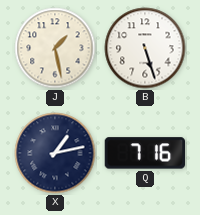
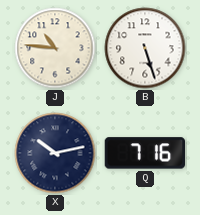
J: 1:28 -> 10:46 (55, 48)
X: 1:13 -> 10:13 (55, 153)
